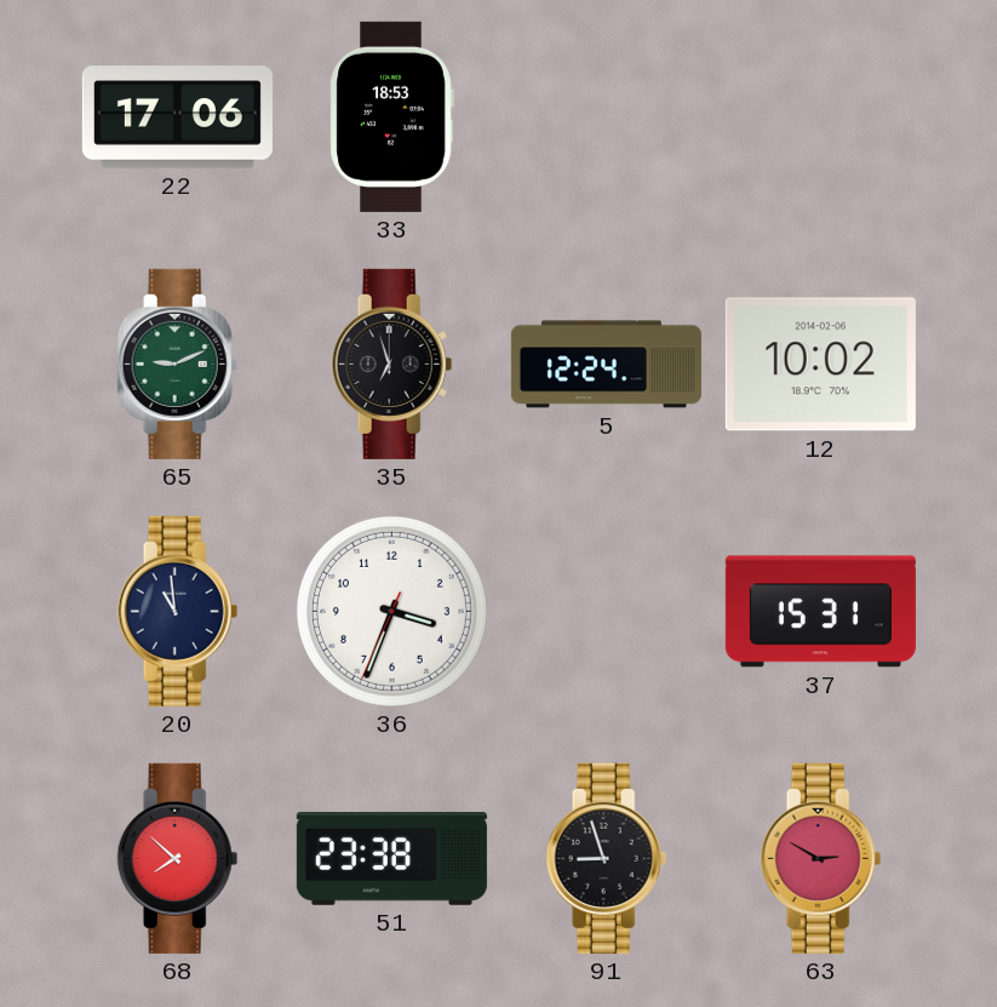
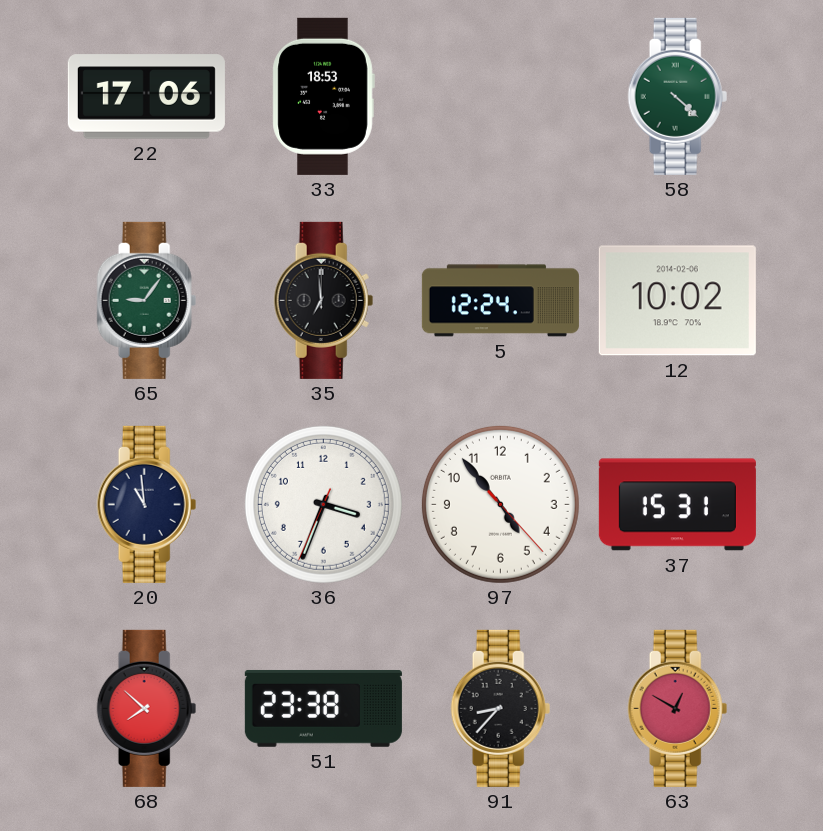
58: none -> 4:22 (678, 96)
65: 9:11 -> 9:06 (147, 300)
35: 6:57 -> 6:59 (324, 300)
97: none -> 4:53 (500, 504)
91: 8:57 -> 8:37 (501, 708)
63: 2:50 -> 12:50 (678, 708)
